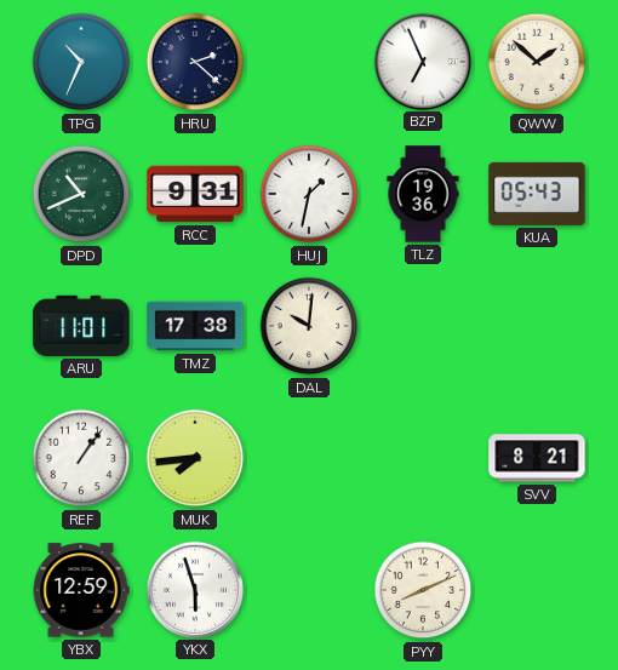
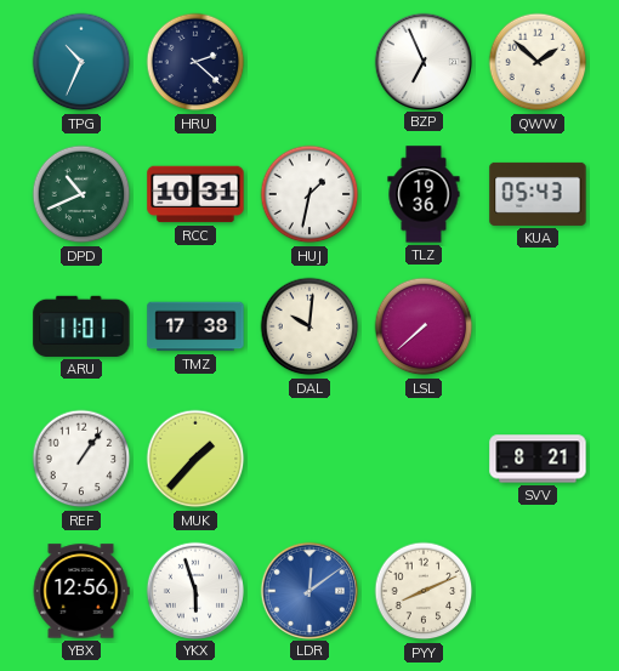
RCC: 9:31 -> 10:31 (195, 194)
LSL: none -> 7:38 (424, 326)
MUK: 7:44 -> 1:37 (195, 459)
YBX: 12:59 -> 12:56 (81, 591)
LDR: none -> 12:09 (308, 590)
